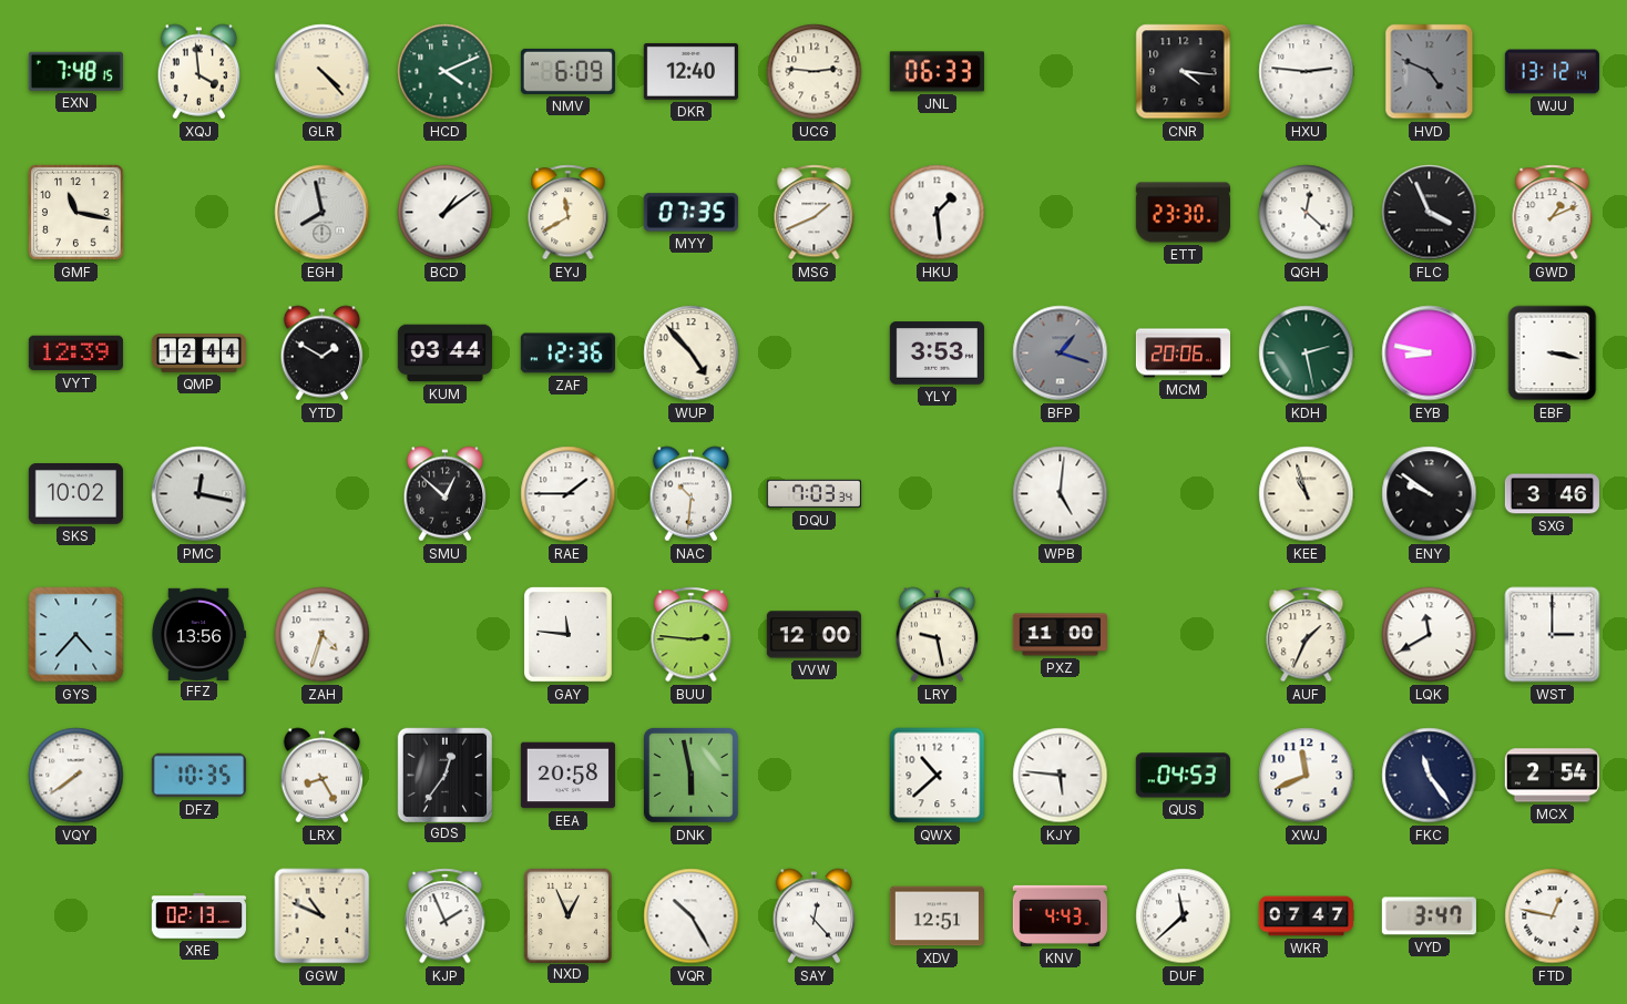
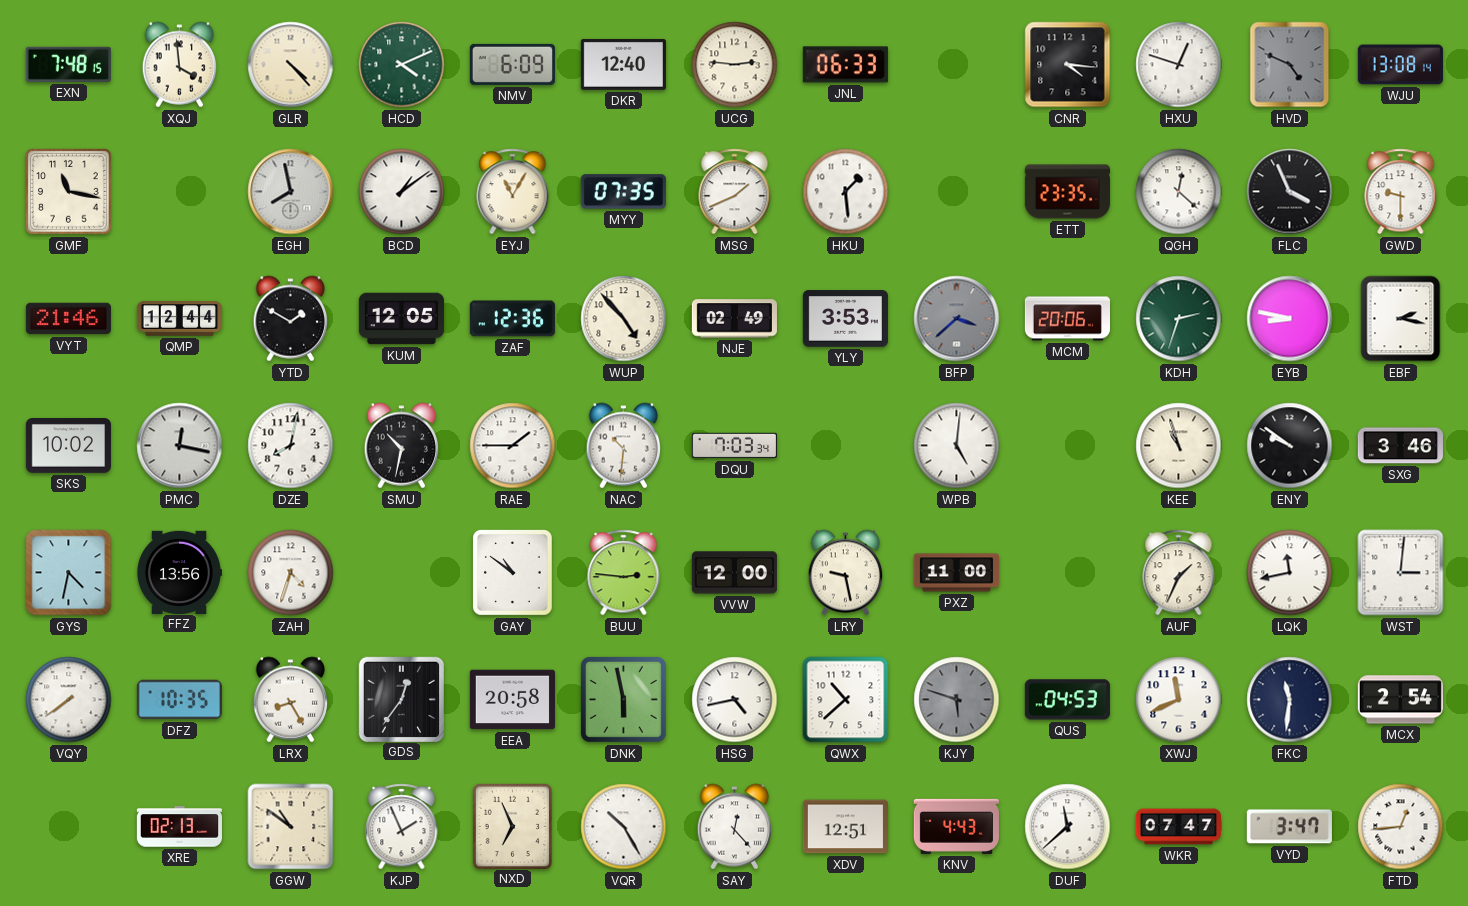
HXU: 2:46 -> 12:48 (1179, 65)
WJU: 13:12 -> 13:08 (1400, 65)
EYJ: 11:40 -> 11:05 (513, 192)
ETT: 23:30 -> 23:35 (1067, 192)
GWD: 1:11 -> 9:30 (1401, 192)
VYT: 12:39 -> 21:46 (68, 319)
KUM: 03:44 -> 12:05 (401, 319)
NJE: none -> 02:49 (734, 319)
BFP: 1:18 -> 3:38 (957, 319)
KDH: 2:28 -> 2:33 (1179, 319)
EBF: 3:17 -> 2:17 (1401, 319)
DZE: none -> 8:02 (291, 446)
SMU: 12:52 -> 10:32 (402, 446)
GYS: 4:37 -> 4:32 (69, 573)
GAY: 11:46 -> 10:51 (513, 573)
LQK: 11:40 -> 11:43 (1290, 573)
WST: 3:00 -> 3:01 (1401, 573)
HSG: none -> 4:43 (735, 700)
KJY: 5:46 -> 5:48 (957, 700)
KJY dial: white -> grey (957, 700)
FKC: 11:24 -> 11:31 (1290, 700)
GGW: 10:49 -> 10:51 (291, 827)
NXD: 12:56 -> 6:56 (512, 826)
FTD: 12:47 -> 12:44 (1401, 827)
